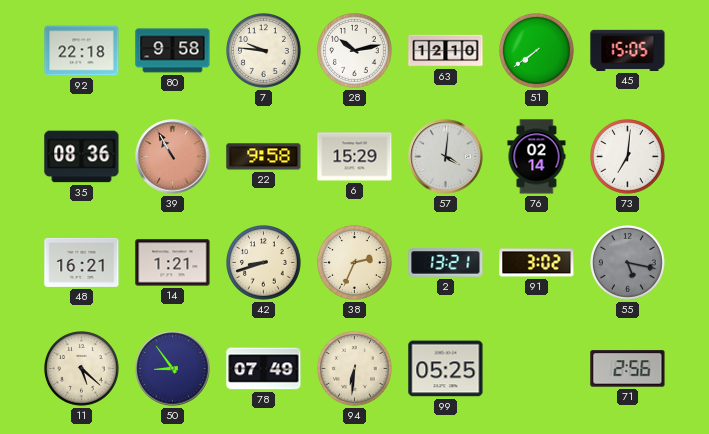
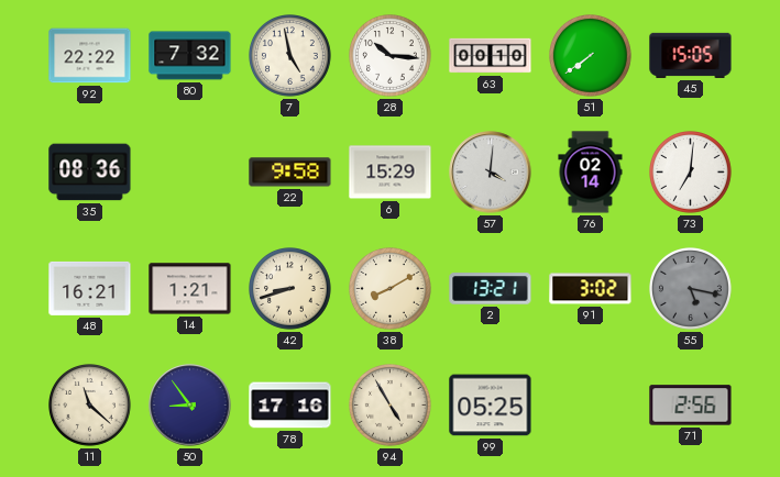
92: 22:18 -> 22:22 (90, 56)
80: 9:58 -> 7:32 (190, 56)
7: 9:46 -> 4:58 (290, 56)
28: 10:13 -> 10:16 (391, 56)
63: 12:10 -> 00:10 (491, 56)
39: 10:55 -> none (173, 157)
38: 2:34 -> 8:10 (391, 289)
11: 5:22 -> 11:22 (90, 406)
78: 07:49 -> 17:16 (290, 406)
94: 6:31 -> 4:55 (391, 406)
